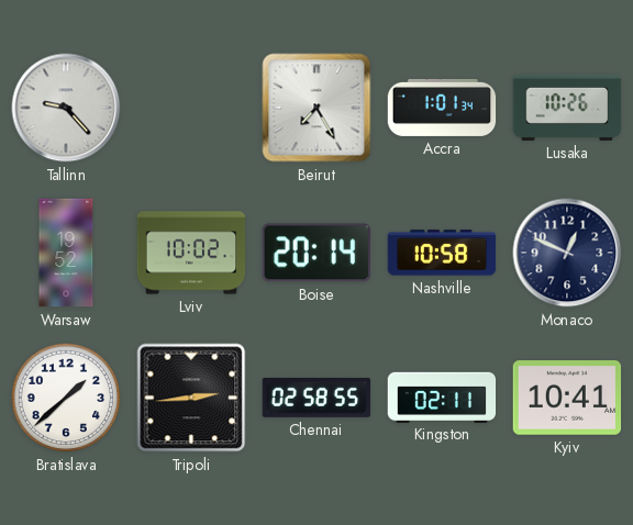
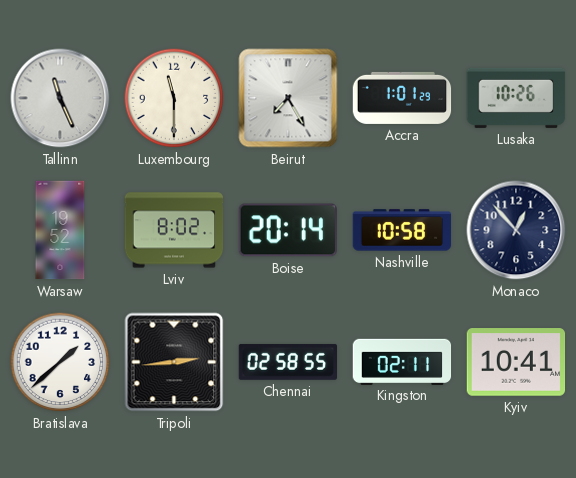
Tallinn: 9:23 -> 11:26 (60, 98)
Luxembourg: none -> 11:30 (174, 98)
Accra: 1:01:34 -> 1:01:29 (402, 98)
Lviv: 10:02 -> 8:02 (174, 230)
Monaco: 12:49 -> 12:53 (516, 230)
